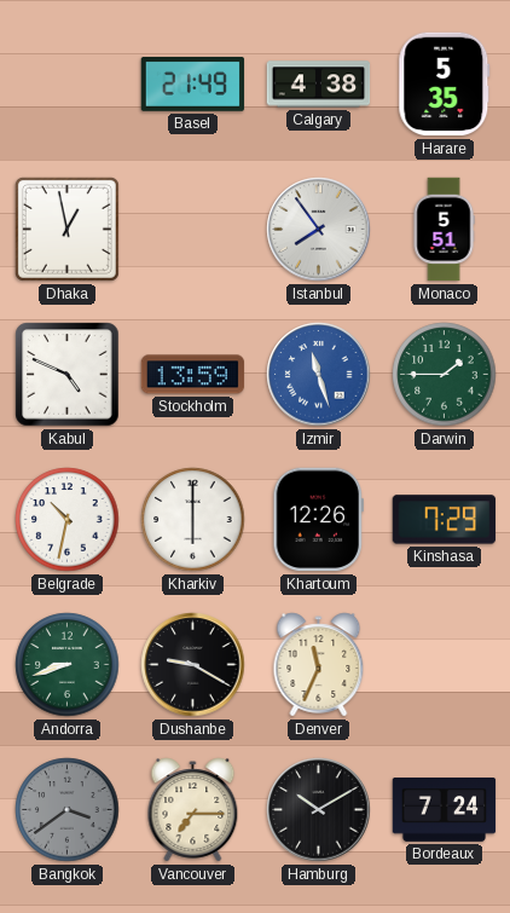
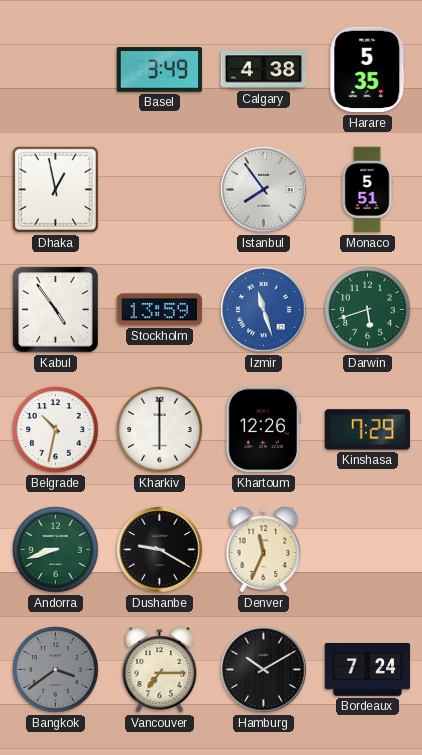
Basel: 21:49 -> 3:49 (160, 70)
Kabul: 4:49 -> 4:54 (56, 310)
Darwin: 1:45 -> 5:42 (368, 310)
